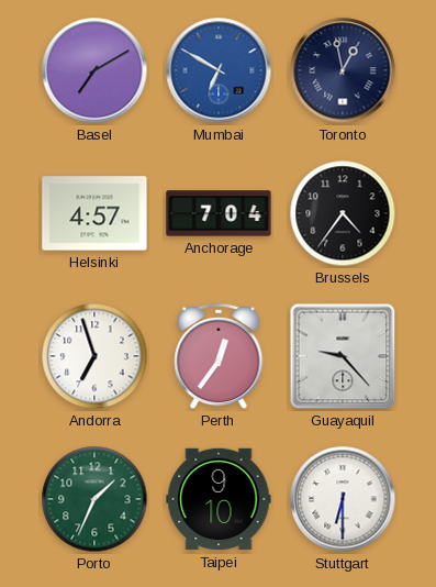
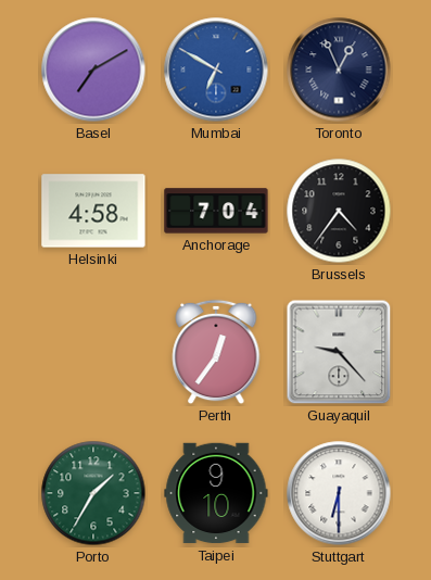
Toronto: 12:58 -> 12:56 (339, 70)
Helsinki: 4:57 -> 4:58 (93, 211)
Andorra: 6:57 -> none (94, 356)
Porto: 1:34 -> 1:35 (93, 493)
